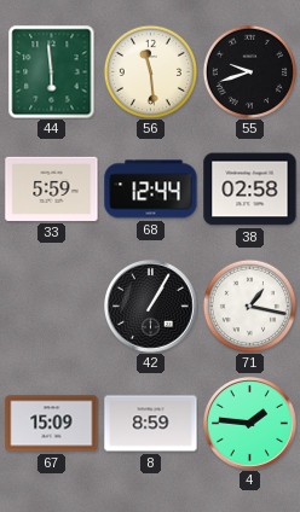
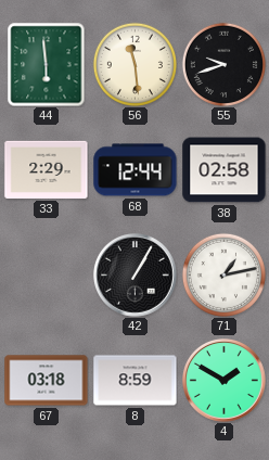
33: 5:59 -> 2:29 (47, 169)
71: 1:17 -> 1:13 (223, 274)
67: 15:09 -> 03:18 (47, 381)
4: 1:46 -> 1:50 (225, 381)
